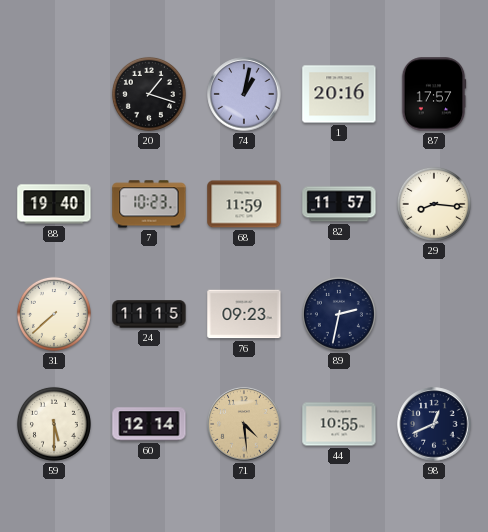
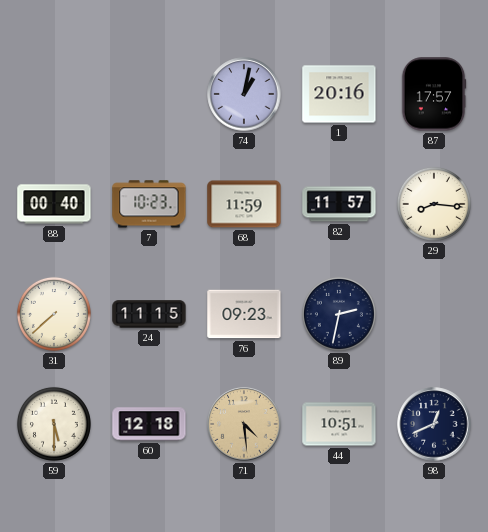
20: 1:18 -> none (149, 94)
88: 19:40 -> 00:40 (54, 204)
60: 12:14 -> 12:18 (149, 424)
44: 10:55 -> 10:51 (339, 424)
